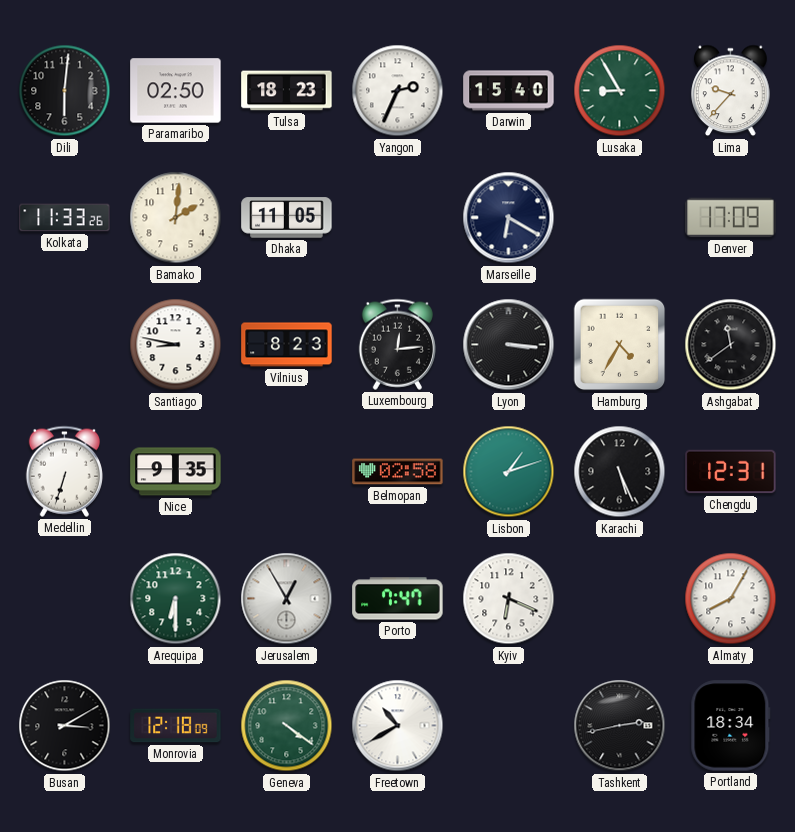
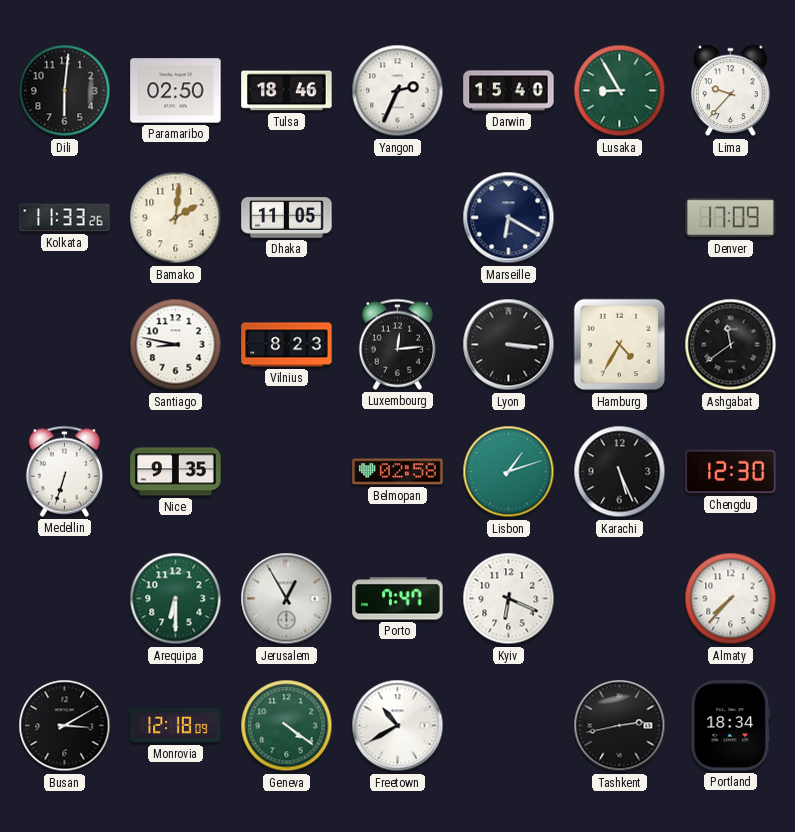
Tulsa: 18:23 -> 18:46 (287, 91)
Chengdu: 12:31 -> 12:30 (731, 472)
Almaty: 8:05 -> 7:37 (731, 599)
